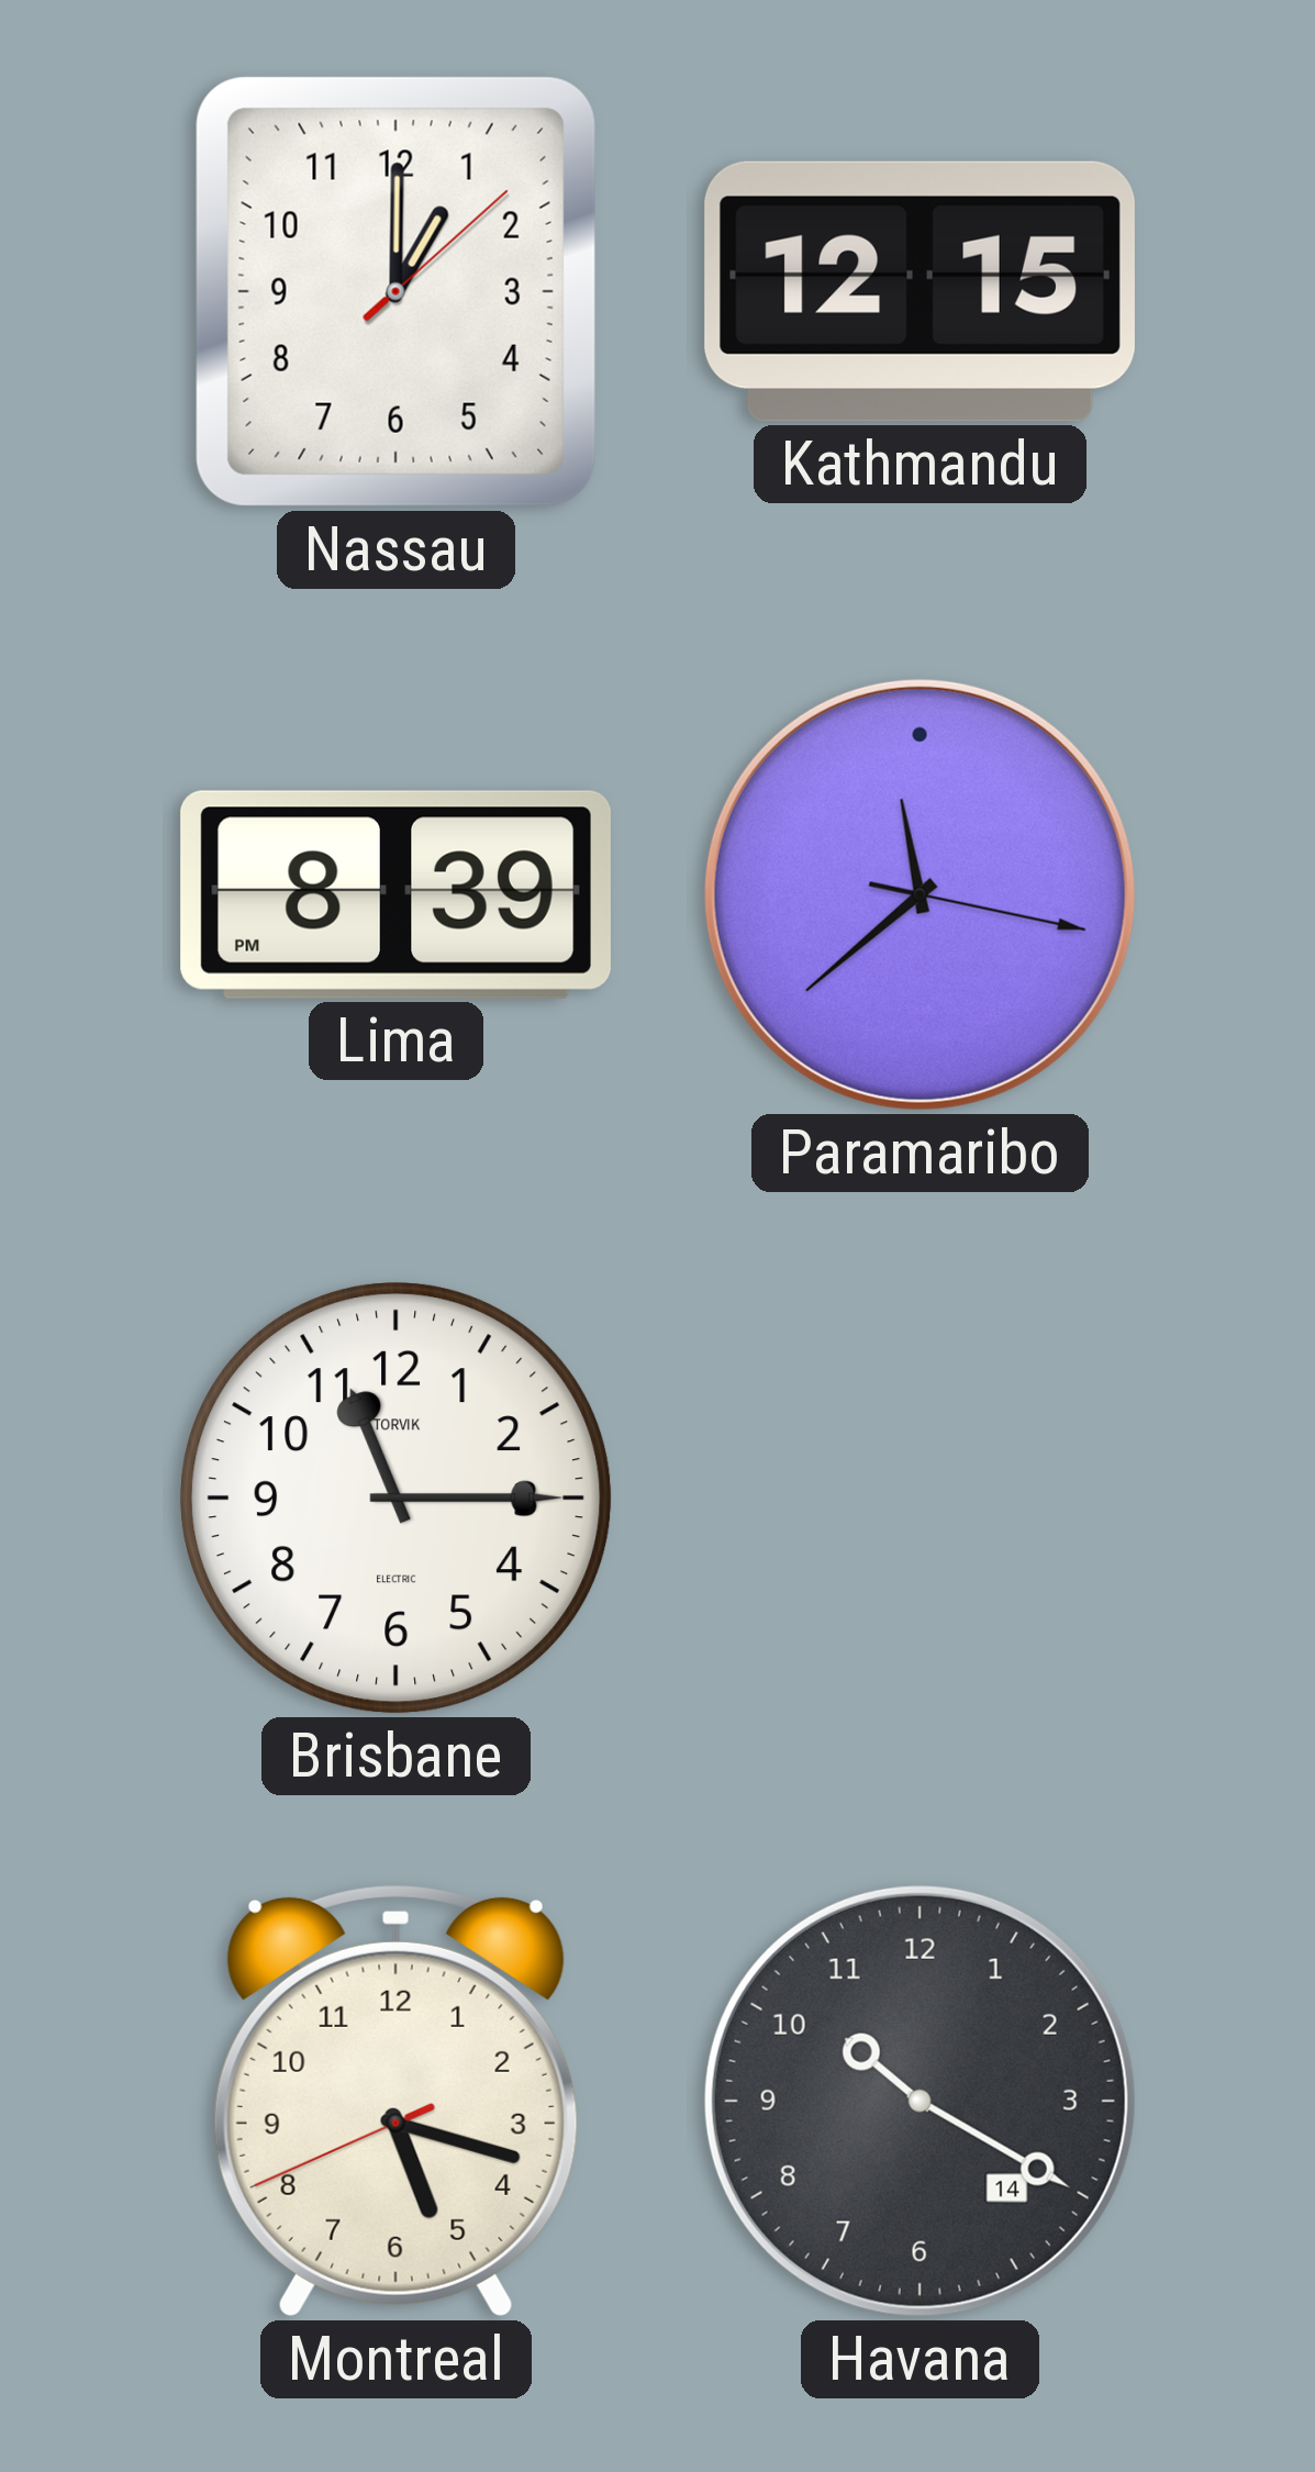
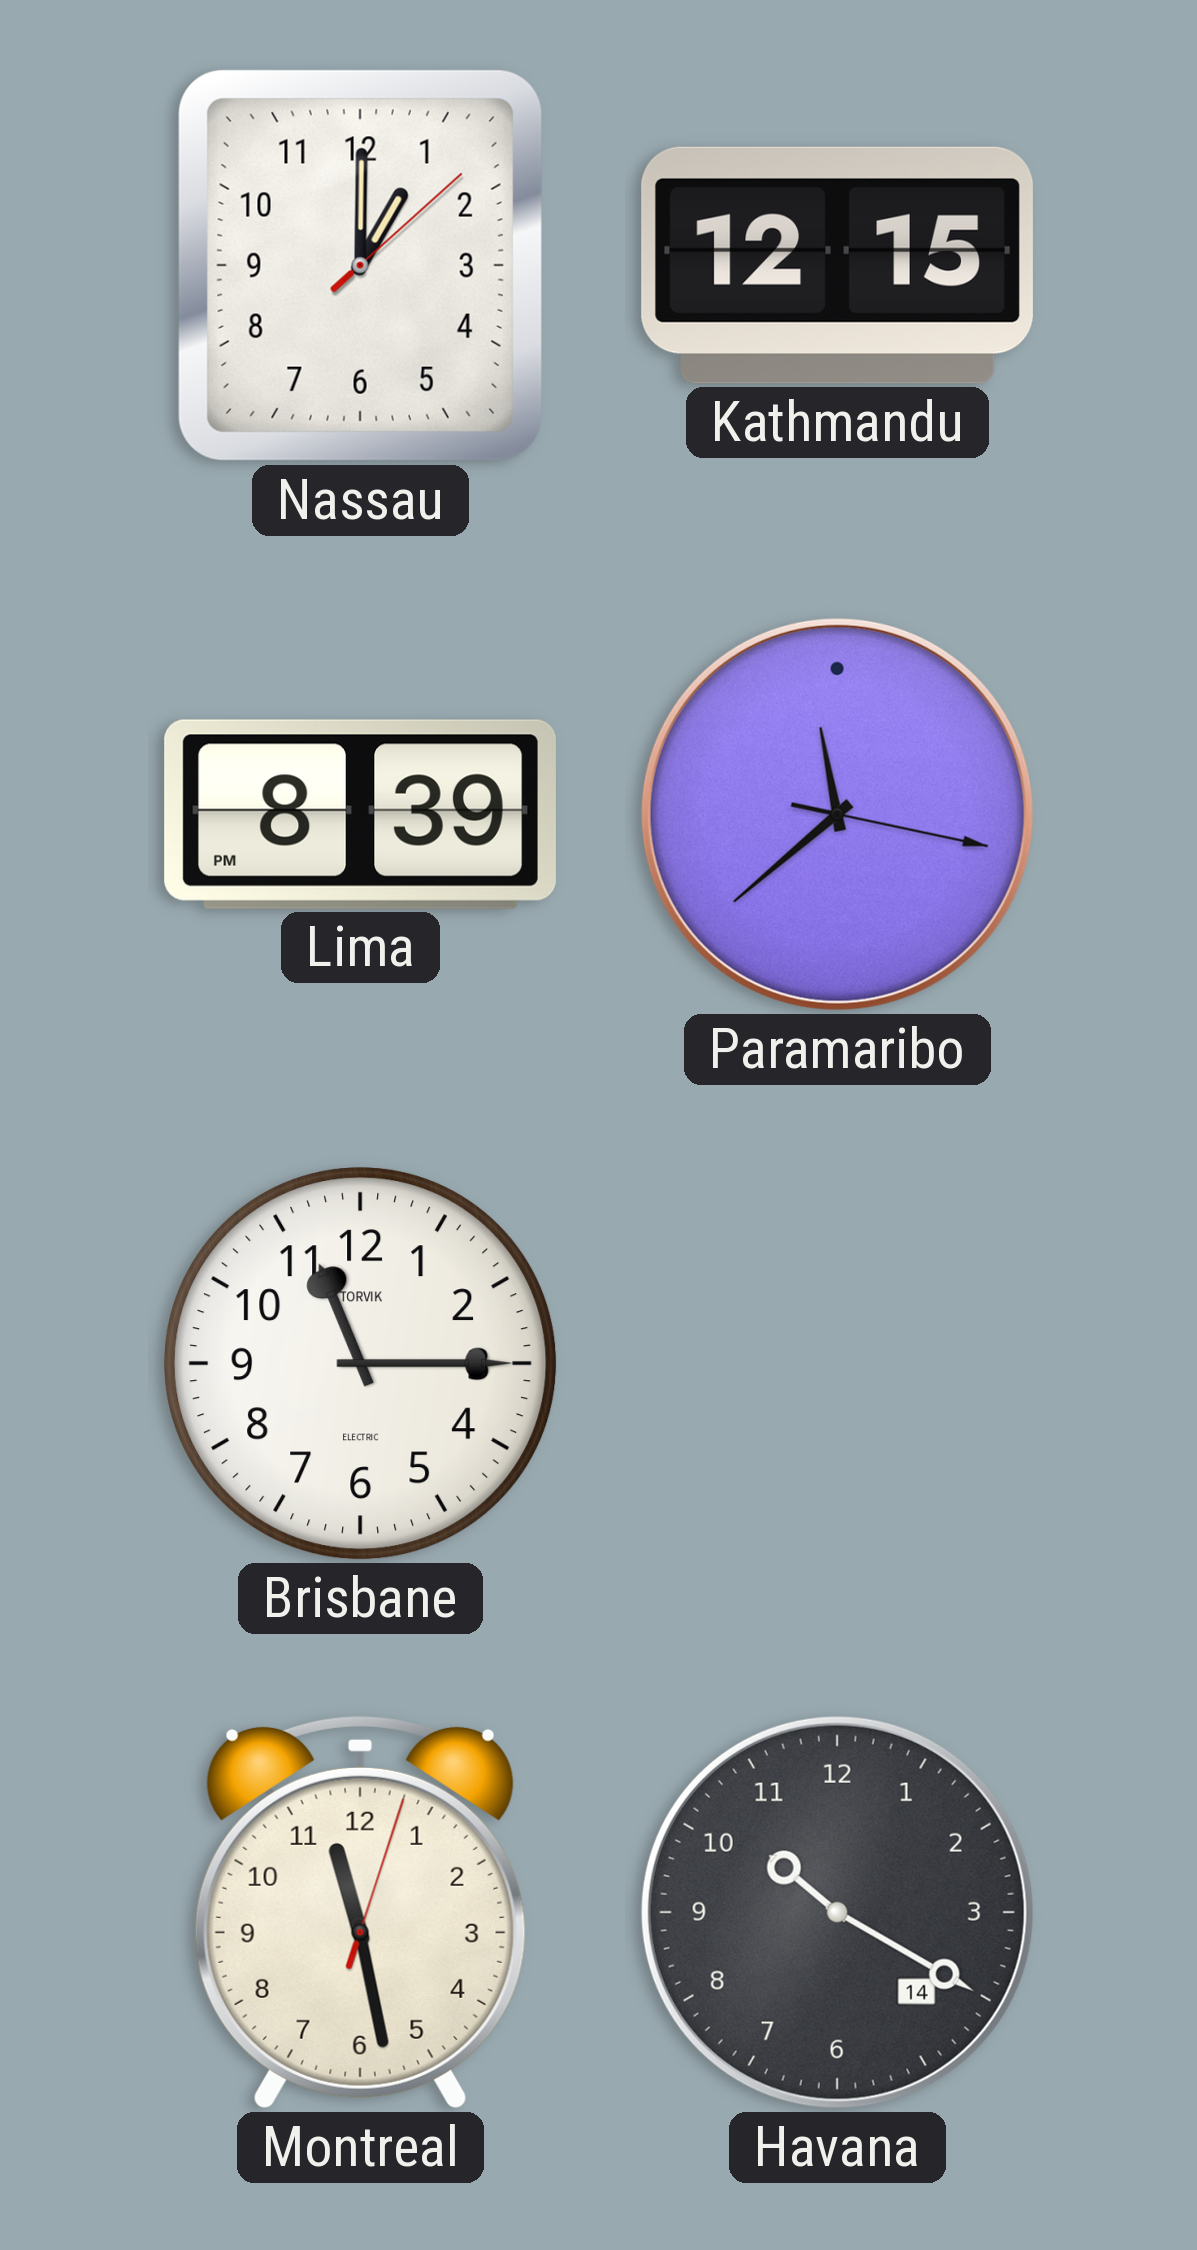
Montreal: 5:17 -> 11:28 (360, 1912)
